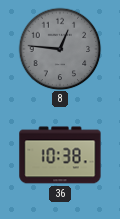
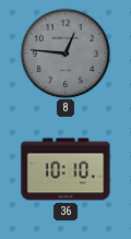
36: 10:38 -> 10:10 (65, 169)
